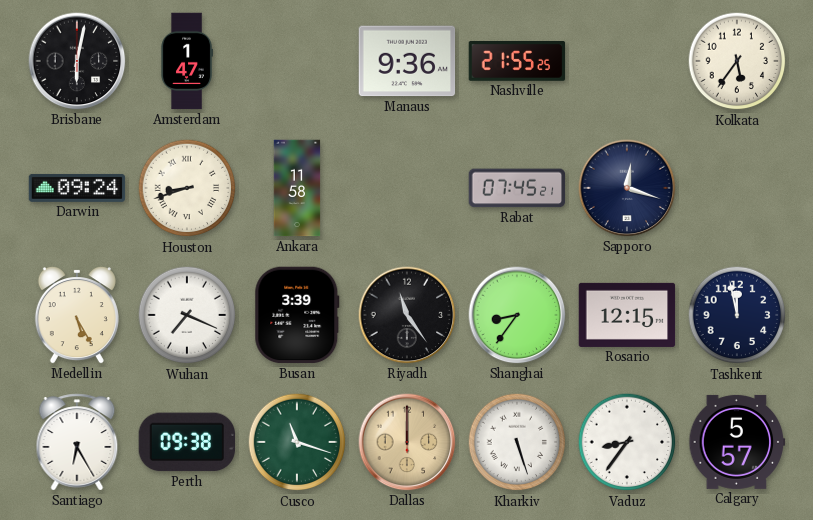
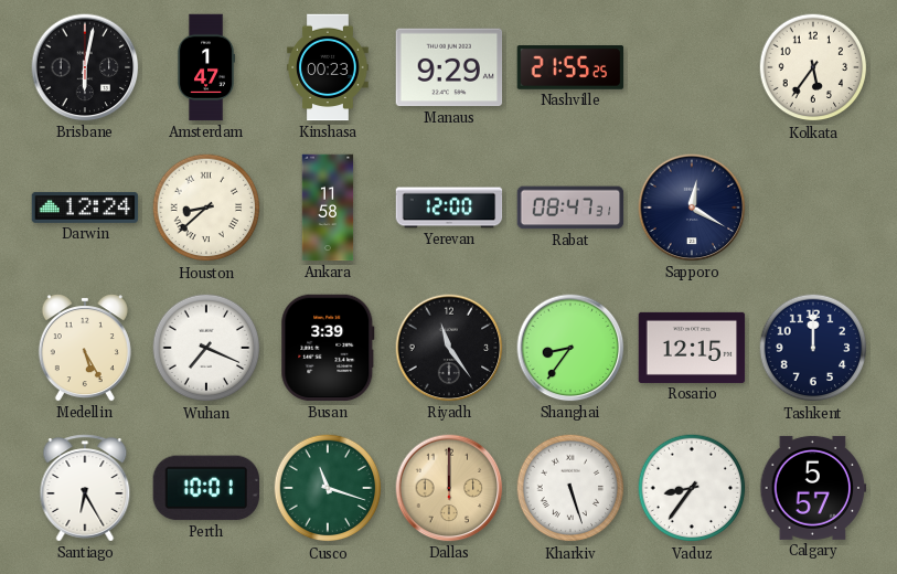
Kinshasa: none -> 00:23 (328, 67)
Manaus: 9:36 -> 9:29 (449, 67)
Darwin: 09:24 -> 12:24 (85, 208)
Houston: 8:42 -> 8:38 (206, 208)
Yerevan: none -> 12:00 (449, 208)
Rabat: 07:45 -> 08:47 (570, 208)
Sapporo: 12:18 -> 12:20 (692, 208)
Tashkent: 11:58 -> 12:00 (813, 348)
Perth: 09:38 -> 10:01 (206, 488)
